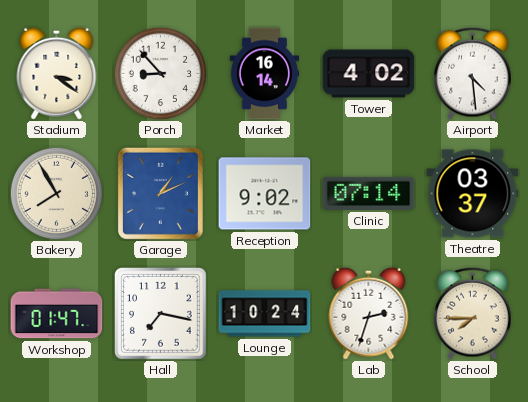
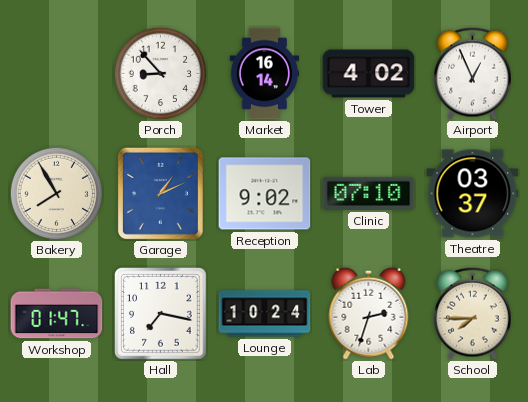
Stadium: 3:21 -> none (57, 73)
Airport: 4:29 -> 12:56 (473, 73)
Clinic: 07:14 -> 07:10 (369, 193)
